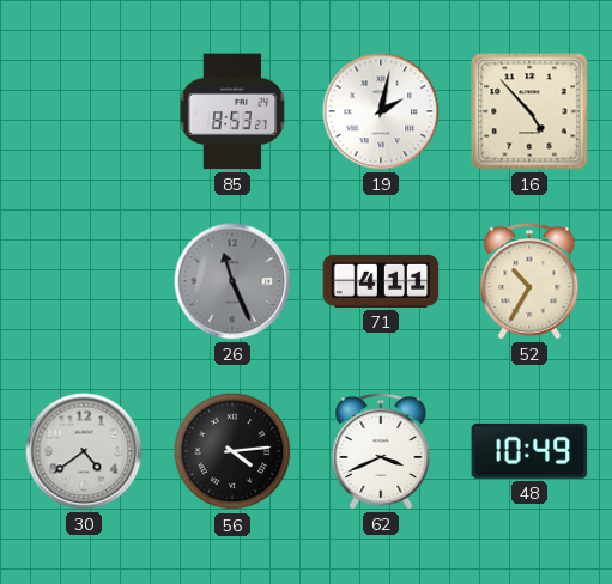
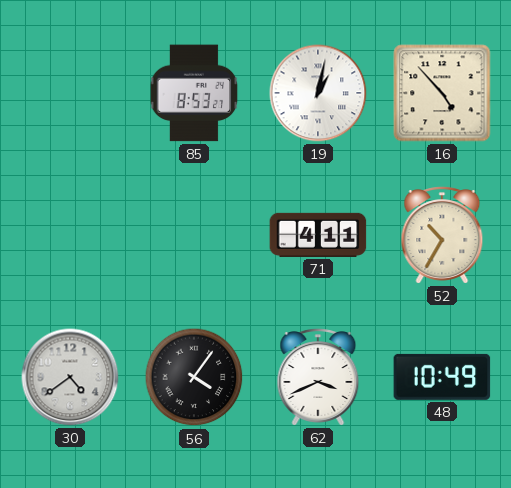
19: 2:02 -> 1:02 (318, 93)
26: 11:26 -> none (232, 281)
56: 4:14 -> 4:06 (194, 377)
